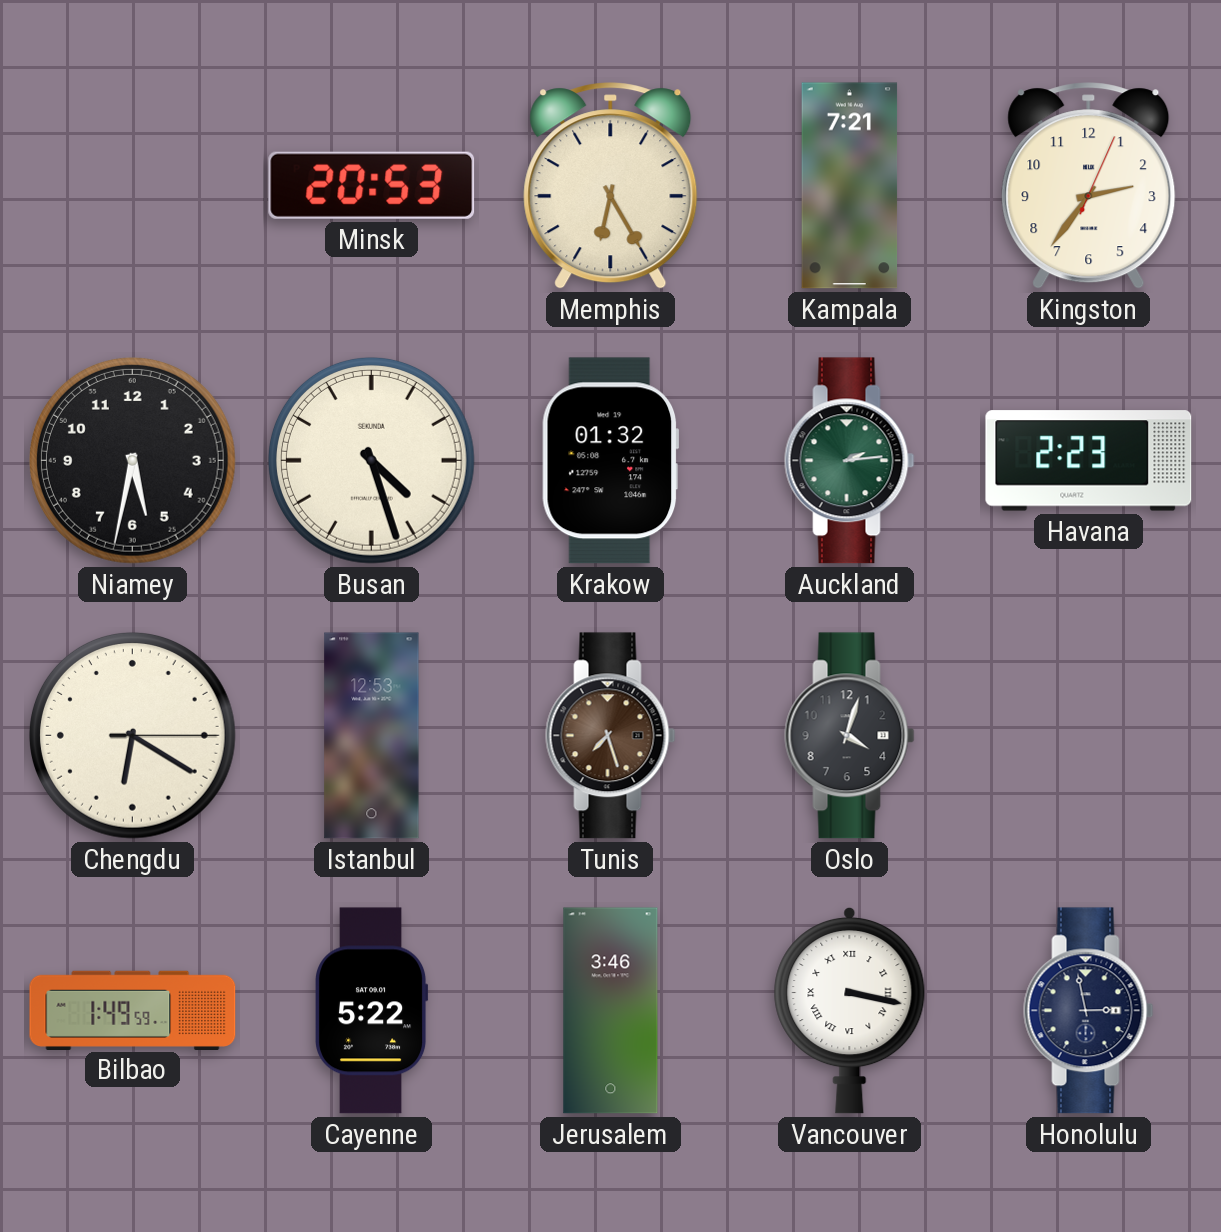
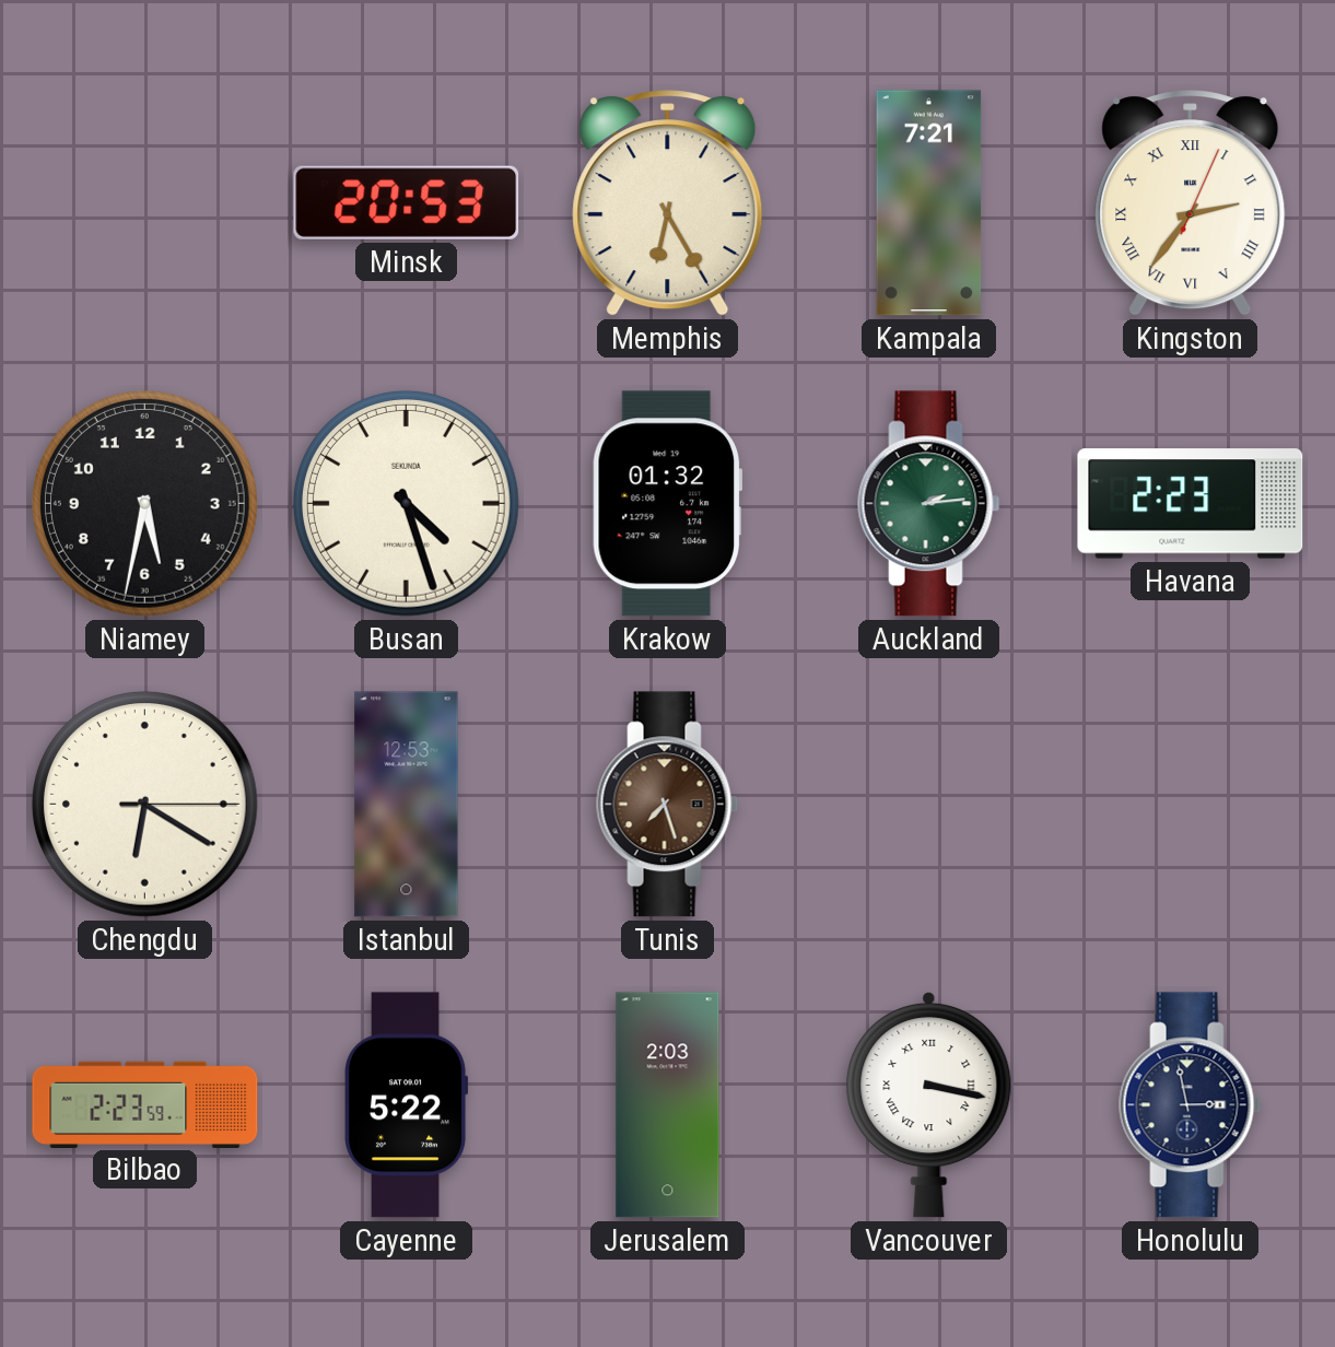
Kingston numerals: Arabic -> Roman (1191, 203)
Oslo: 4:03 -> none (850, 736)
Bilbao: 1:49 -> 2:23 (145, 1104)
Jerusalem: 3:46 -> 2:03 (668, 1105)
